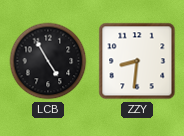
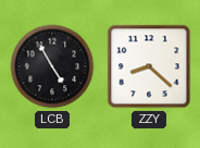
ZZY: 8:31 -> 8:22 (149, 66)
